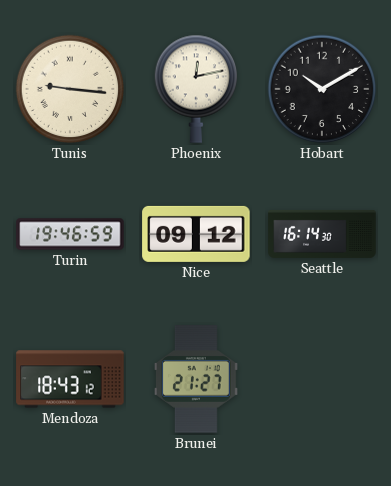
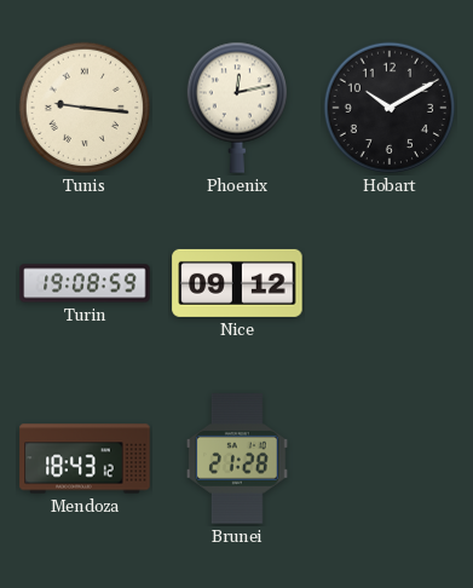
Turin: 19:46 -> 19:08 (85, 283)
Seattle: 16:14 -> none (322, 234)
Brunei: 21:27 -> 21:28 (237, 459)
